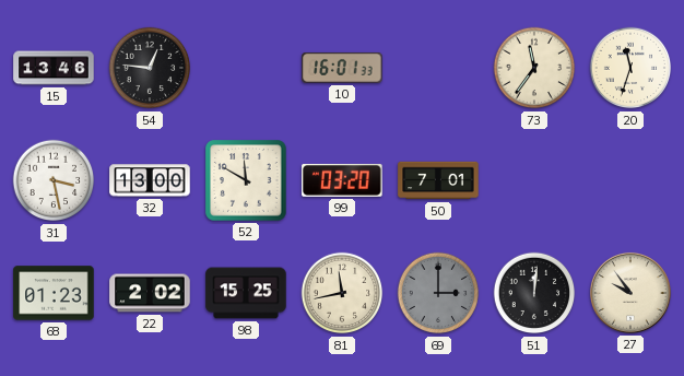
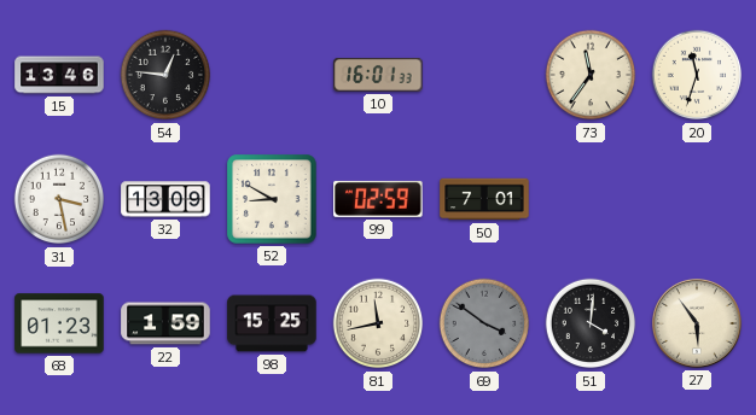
32: 13:00 -> 13:09 (165, 199)
52: 11:50 -> 8:50 (272, 199)
99: 03:20 -> 02:59 (378, 199)
22: 2:02 -> 1:59 (165, 323)
69: 3:00 -> 3:51 (484, 323)
51: 12:01 -> 4:01 (591, 323)
27: 9:54 -> 5:54 (697, 323)
